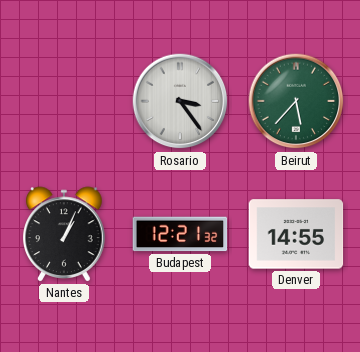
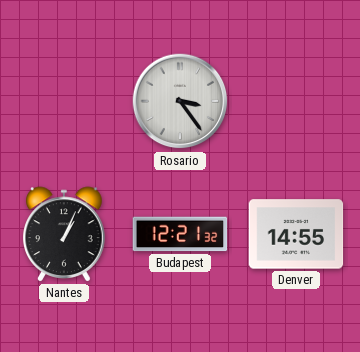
Beirut: 5:37 -> none (296, 101)
